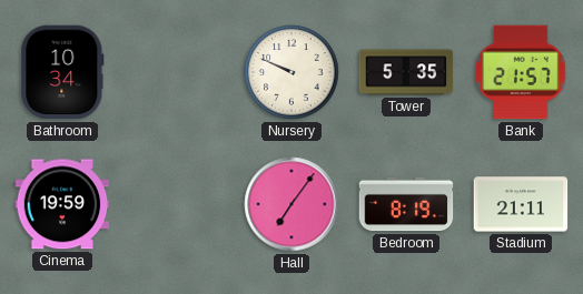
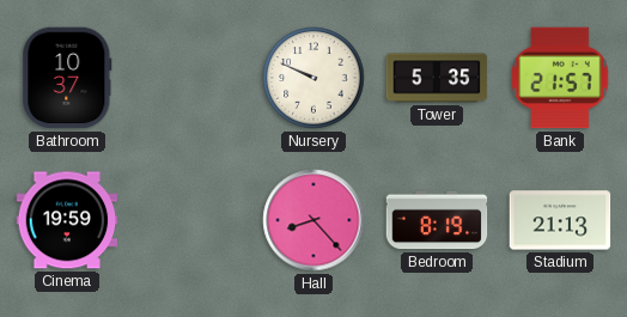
Bathroom: 10:34 -> 10:37 (67, 78)
Hall: 7:06 -> 8:23 (313, 220)
Stadium: 21:11 -> 21:13 (560, 220)
